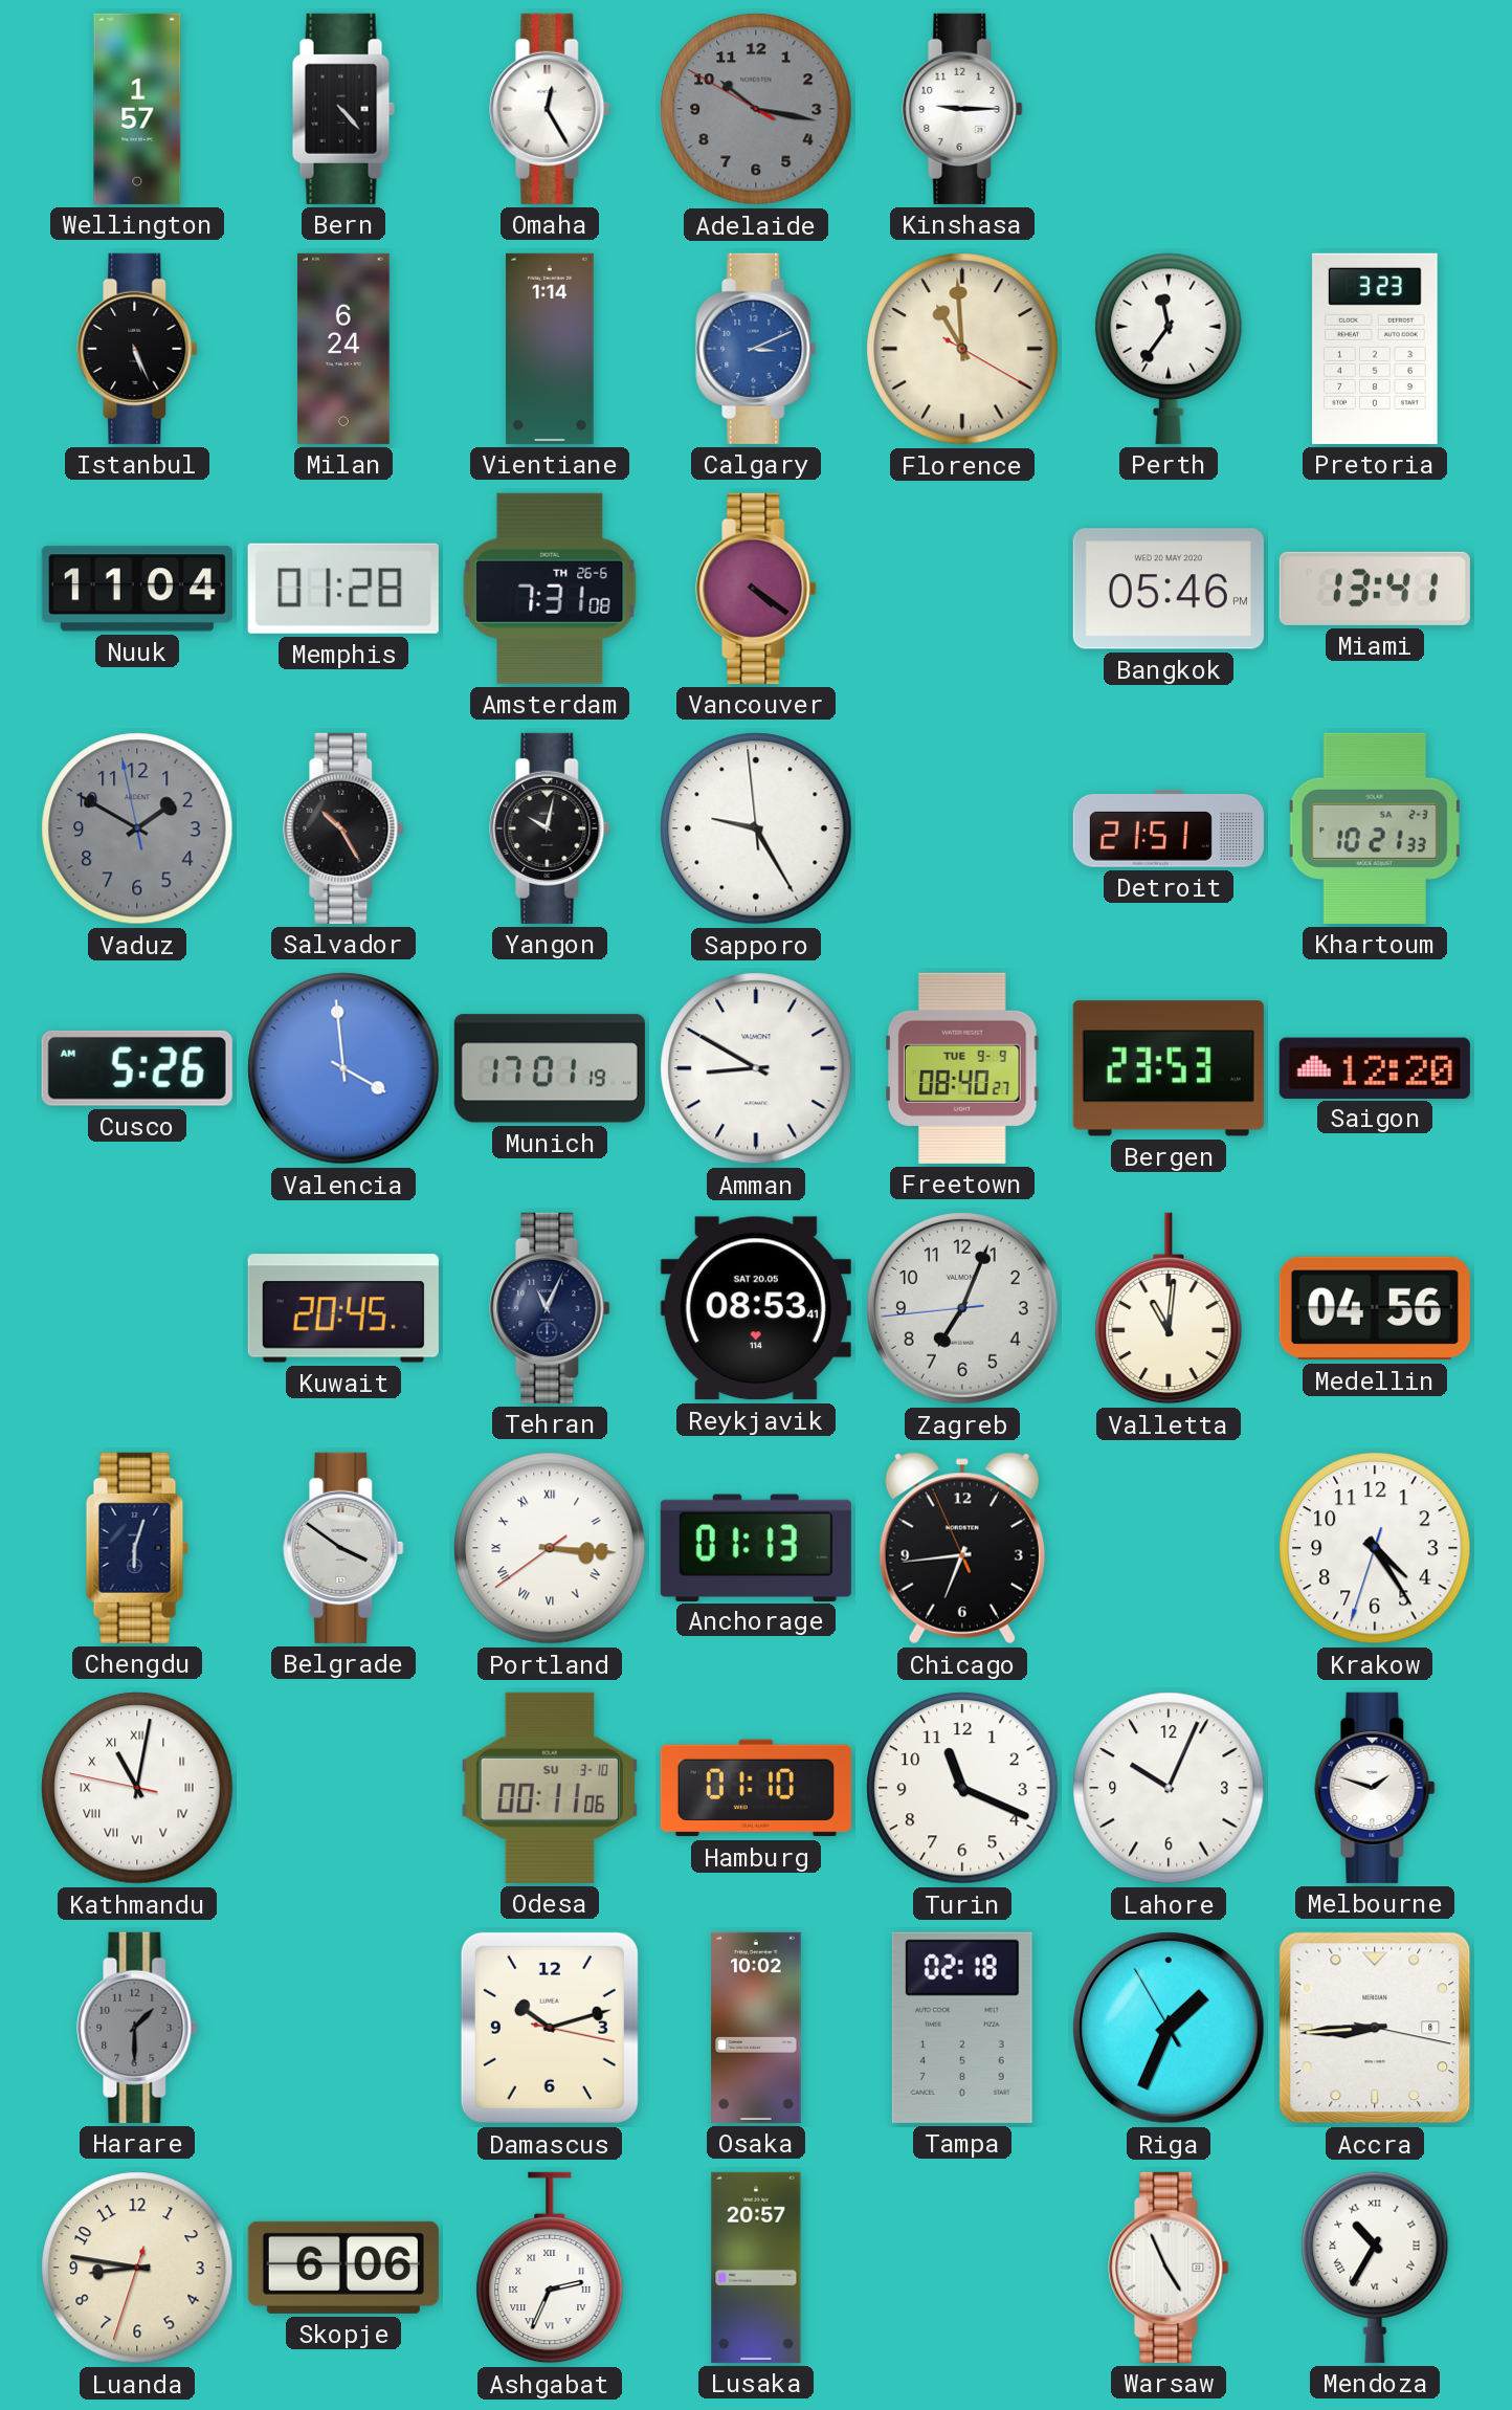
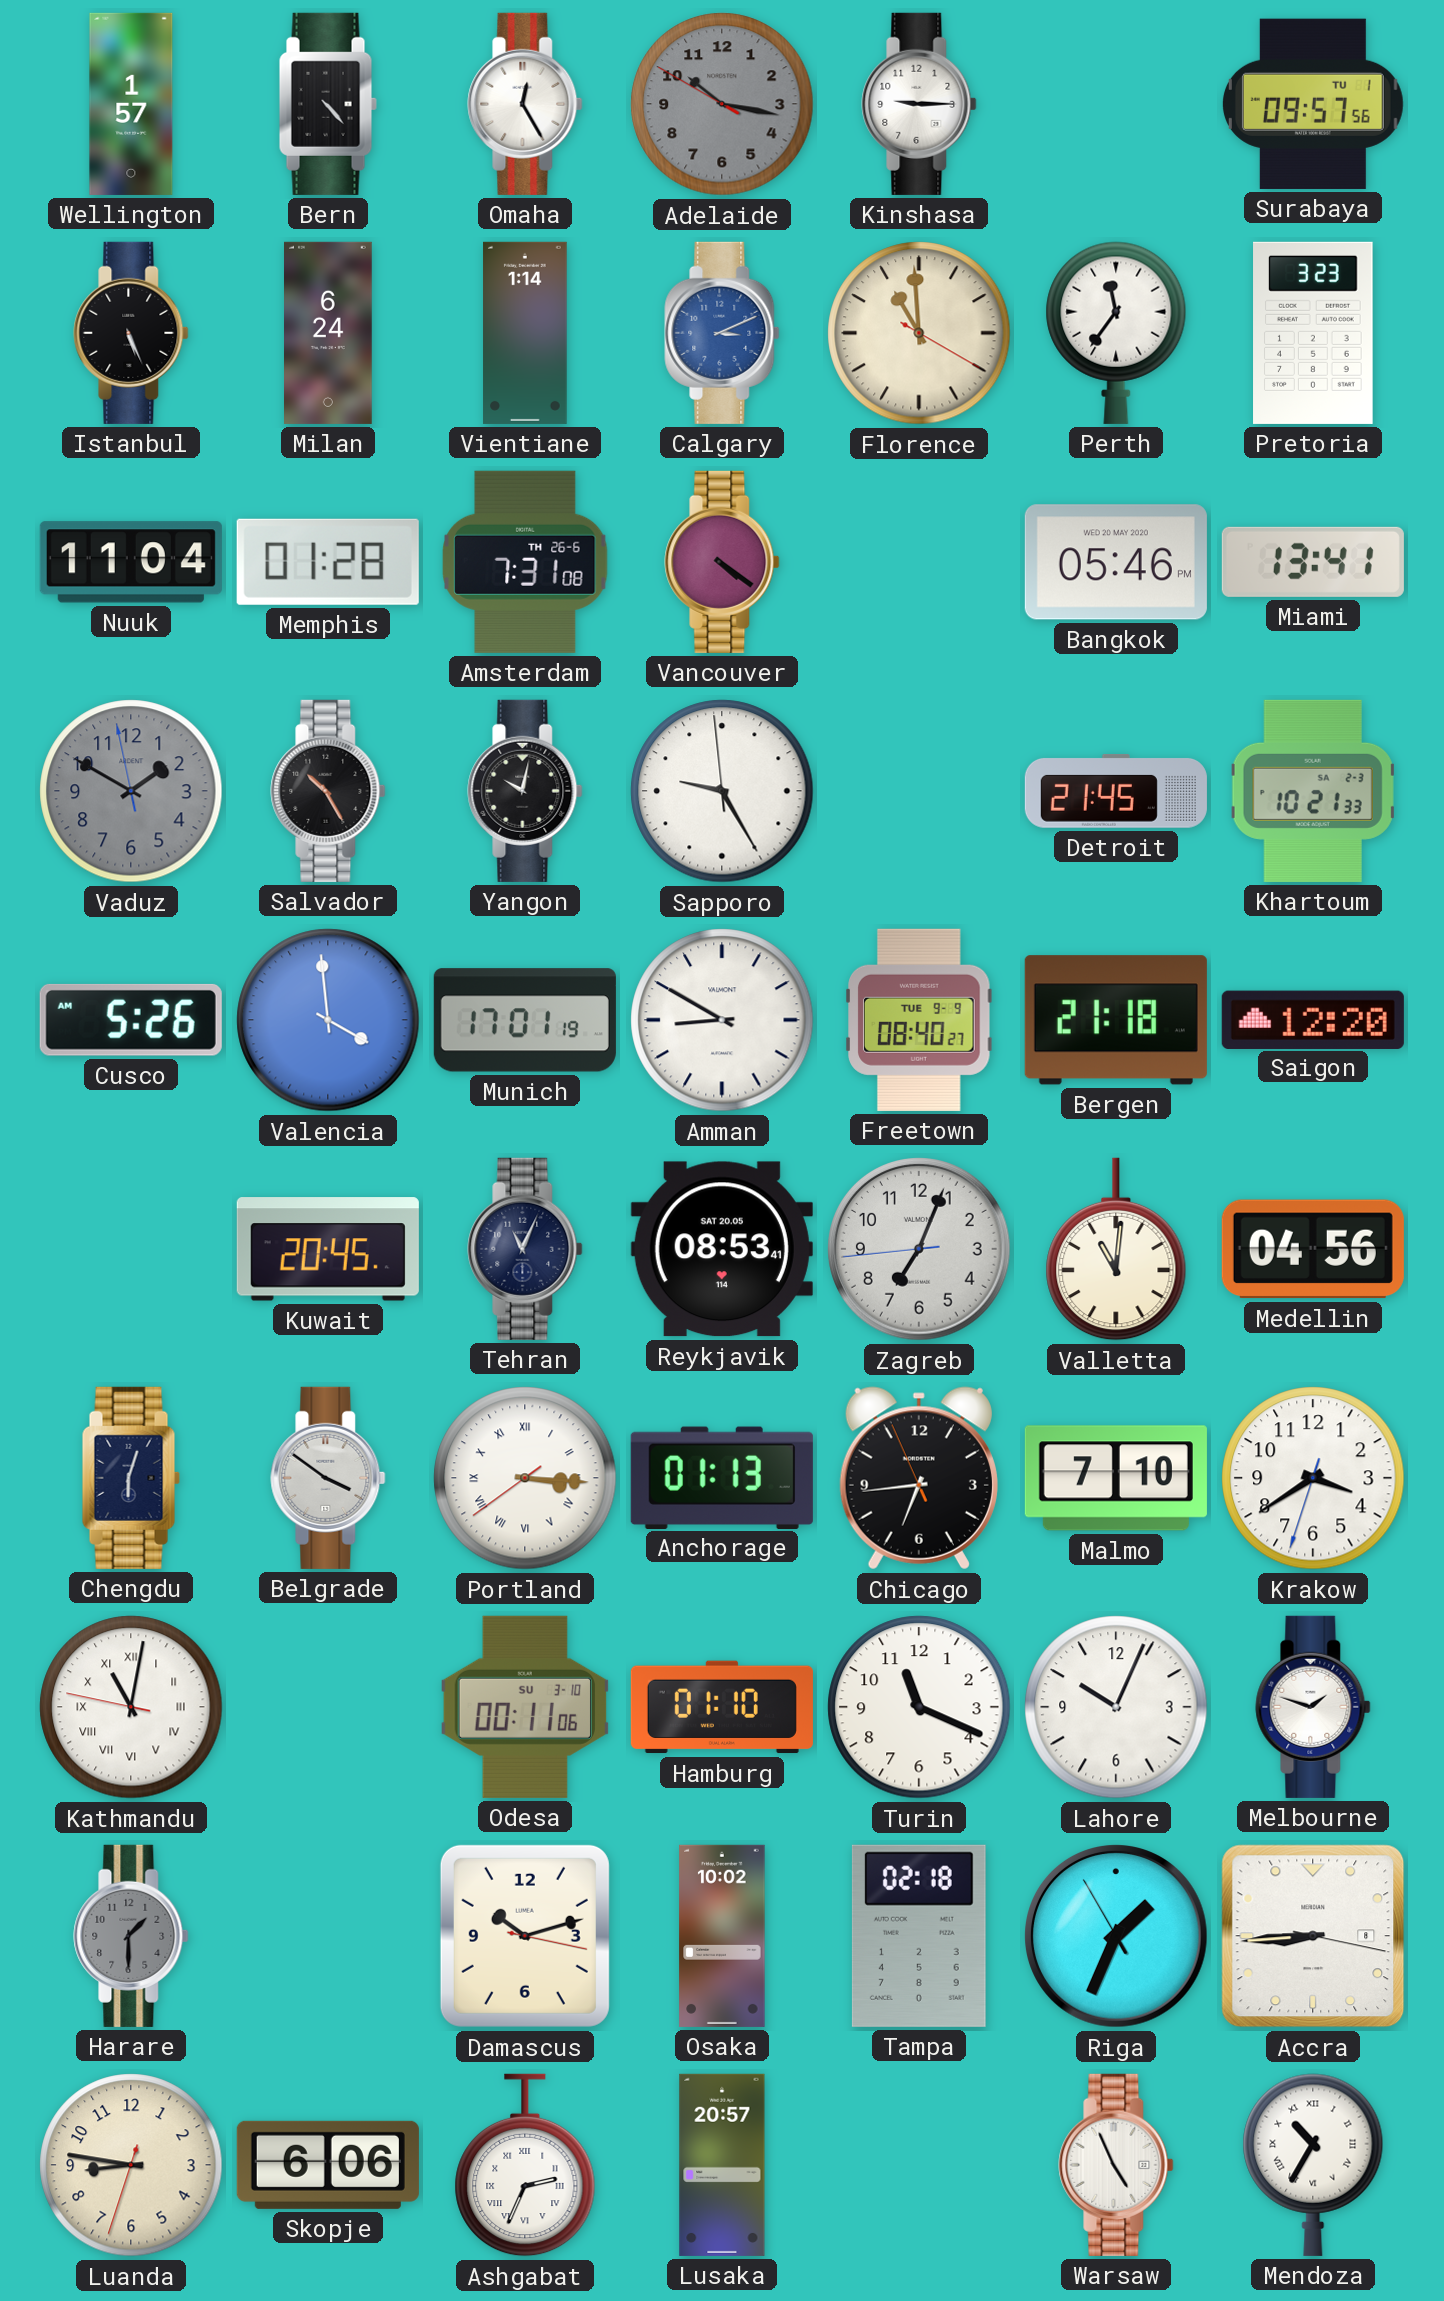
Surabaya: none -> 09:57 (1313, 104)
Detroit: 21:51 -> 21:45 (1116, 791)
Bergen: 23:53 -> 21:18 (1116, 1020)
Malmo: none -> 7:10 (1116, 1478)
Krakow: 4:24 -> 3:39 (1313, 1478)
